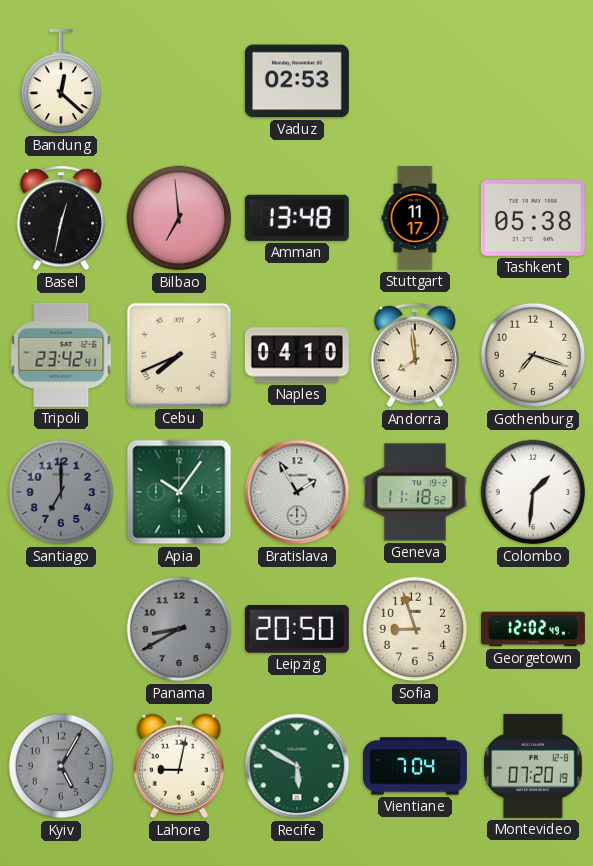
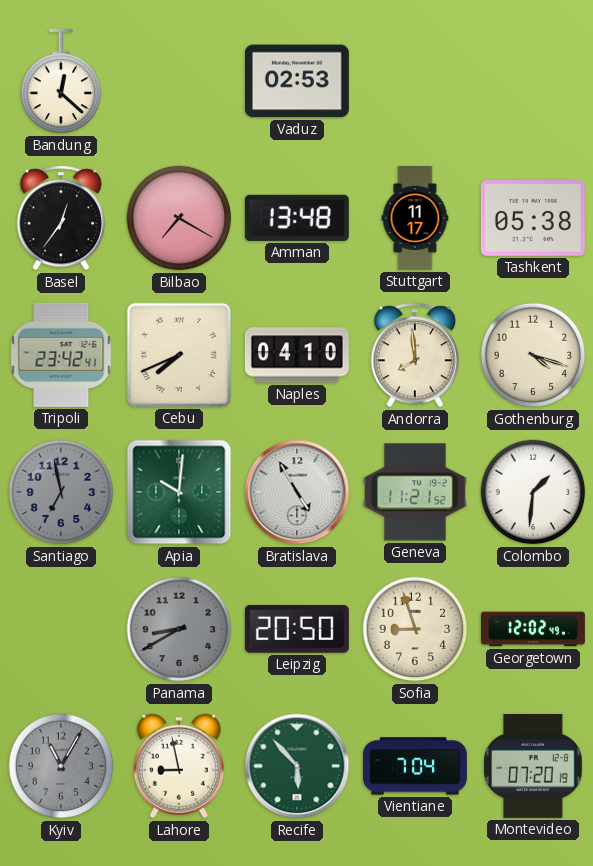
Basel: 12:32 -> 12:36 (60, 218)
Bilbao: 6:59 -> 7:20 (179, 218)
Gothenburg: 7:18 -> 4:18 (533, 355)
Santiago: 7:00 -> 6:58 (61, 492)
Apia: 10:06 -> 10:01 (179, 492)
Bratislava: 1:55 -> 4:55 (297, 492)
Geneva: 11:18 -> 11:21 (415, 492)
Kyiv: 5:05 -> 11:05 (61, 766)
Lahore: 9:02 -> 8:58 (179, 766)
Recife: 5:50 -> 5:53 (297, 766)
